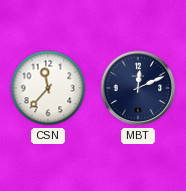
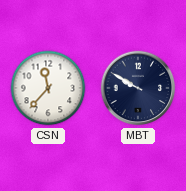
MBT: 12:11 -> 9:50 (138, 88)
